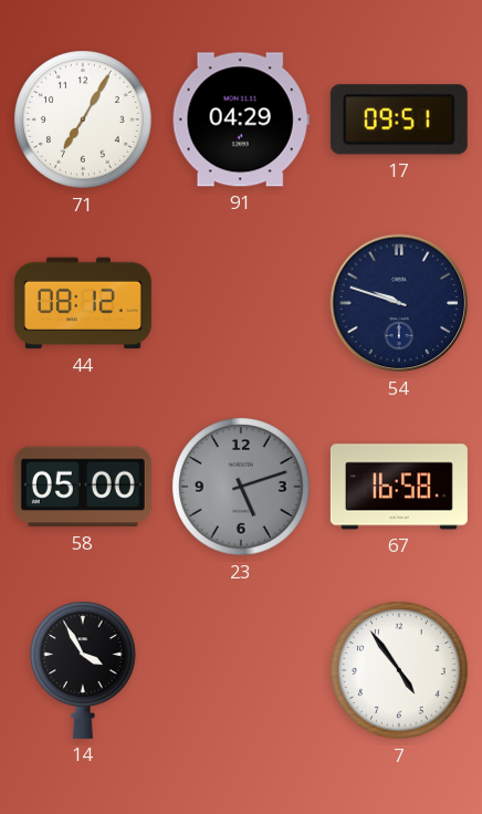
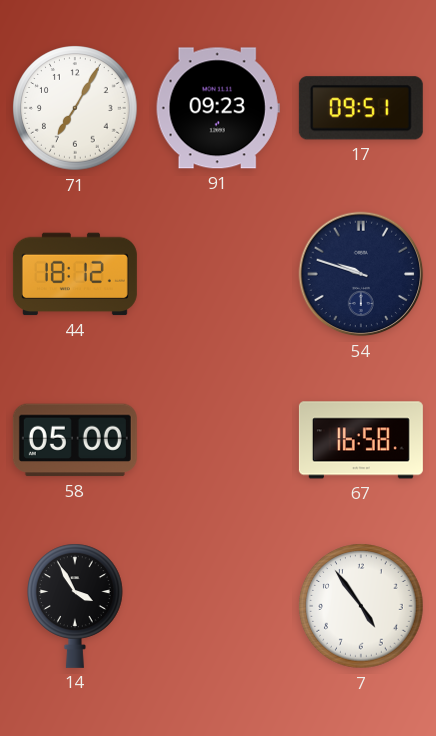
91: 04:29 -> 09:23 (218, 108)
44: 08:12 -> 18:12 (75, 274)
23: 5:12 -> none (241, 487)
